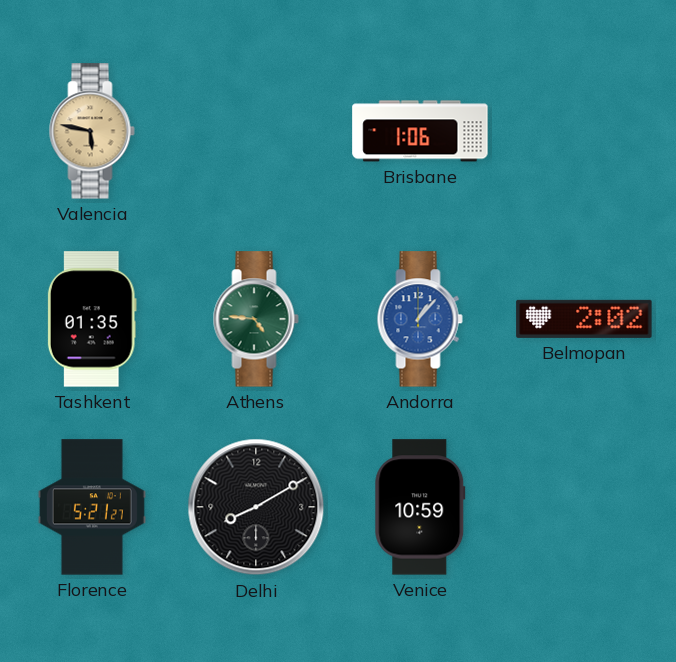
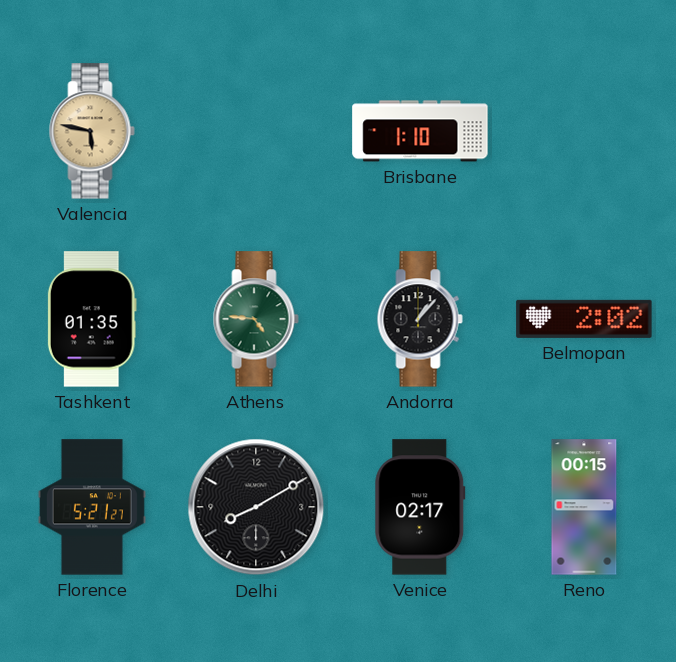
Brisbane: 1:06 -> 1:10 (420, 131)
Andorra dial: blue -> black (420, 319)
Venice: 10:59 -> 02:17 (420, 507)
Reno: none -> 00:15 (584, 507)
